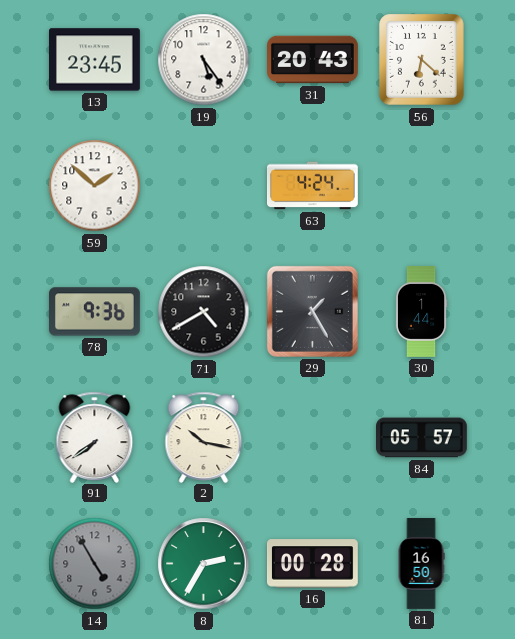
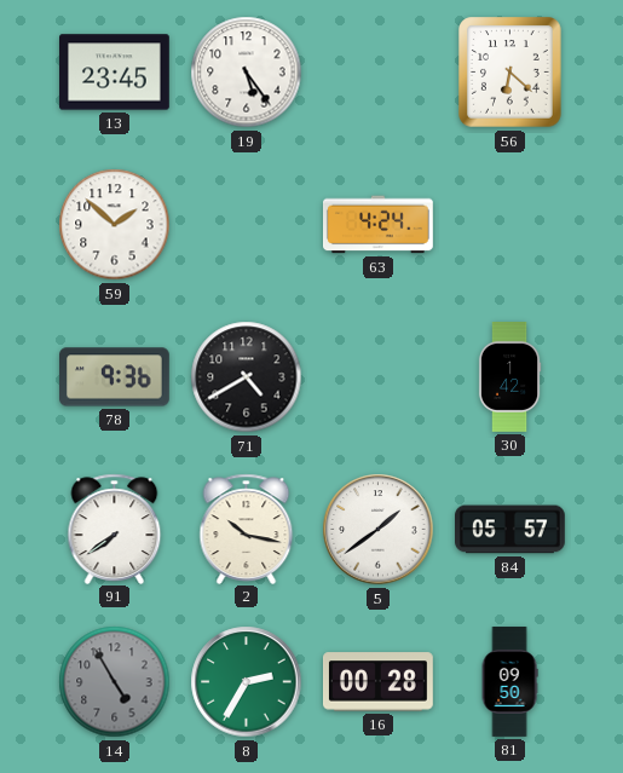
31: 20:43 -> none (313, 60)
29: 1:25 -> none (312, 311)
30: 1:44 -> 1:42 (509, 377)
5: none -> 1:39 (379, 530)
81: 16:50 -> 09:50 (509, 682)
